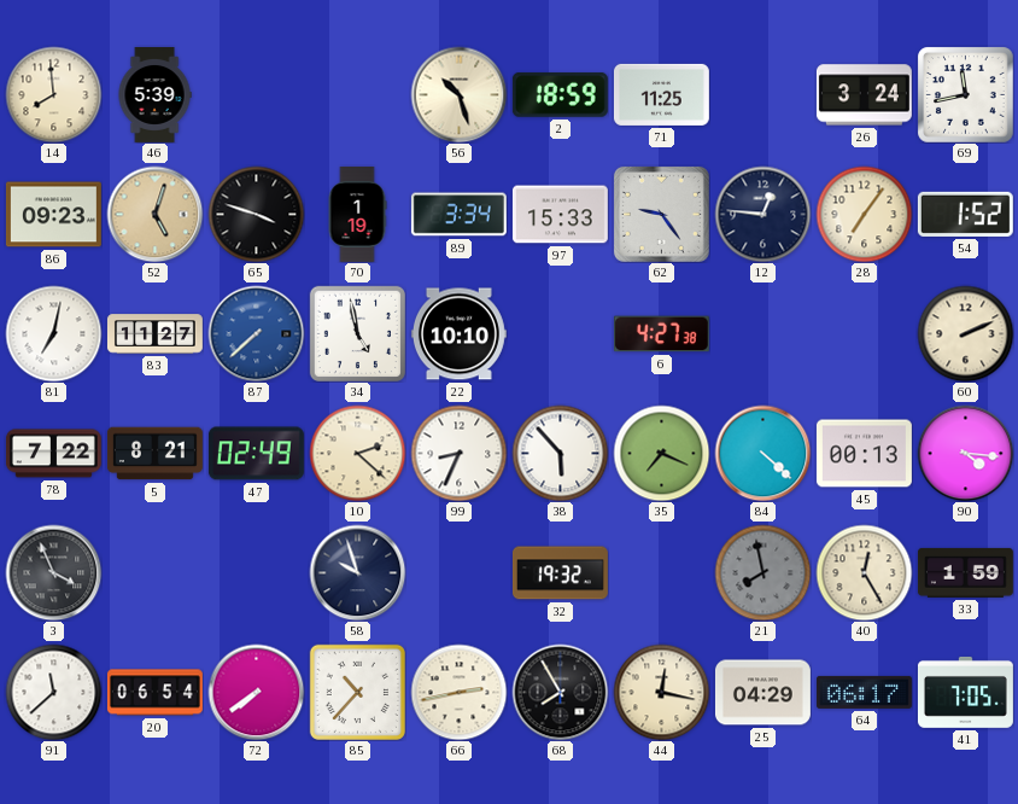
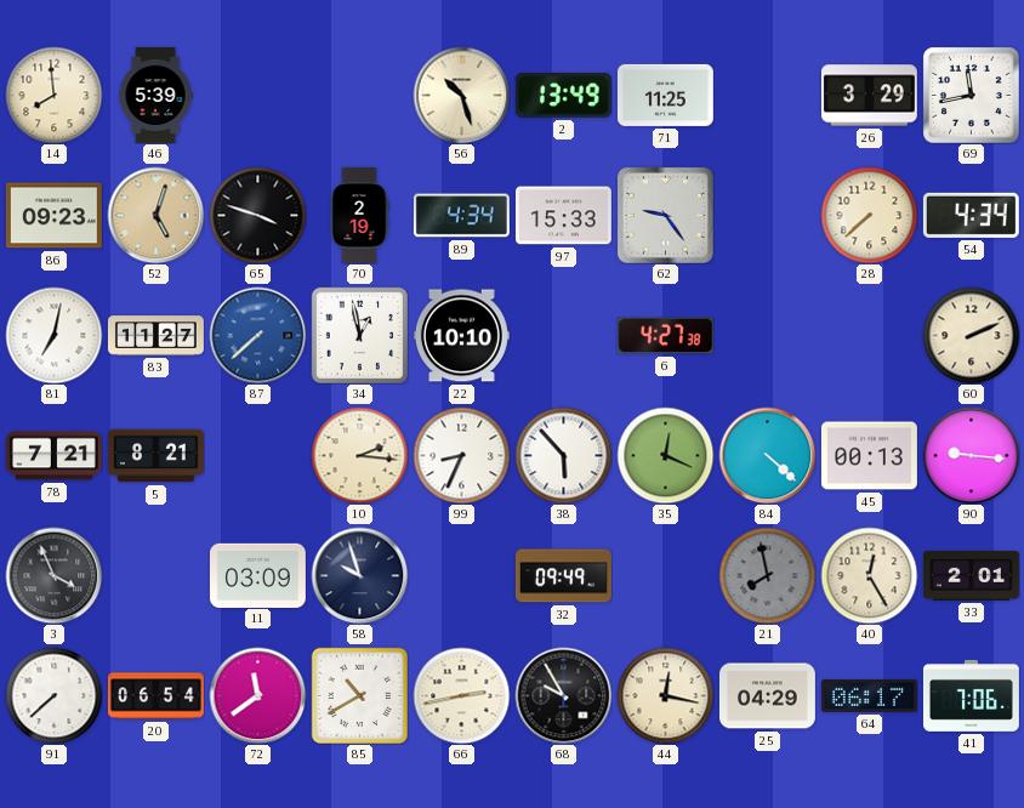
2: 18:59 -> 13:49 (563, 95)
26: 3:24 -> 3:29 (869, 96)
70: 1:19 -> 2:19 (359, 215)
89: 3:34 -> 4:34 (461, 216)
12: 12:46 -> none (762, 214)
28: 7:06 -> 7:38 (869, 215)
54: 1:52 -> 4:34 (971, 215)
34: 4:58 -> 12:58 (359, 335)
78: 7:22 -> 7:21 (53, 456)
47: 02:49 -> none (256, 454)
10: 2:22 -> 2:16 (359, 455)
35: 7:19 -> 12:19 (665, 455)
90: 4:16 -> 9:16 (971, 455)
11: none -> 03:09 (257, 575)
32: 19:32 -> 09:49 (563, 576)
33: 1:59 -> 2:01 (971, 575)
91: 11:38 -> 7:38 (53, 695)
72: 7:39 -> 11:39 (257, 695)
85: 10:37 -> 10:40 (359, 695)
68: 7:55 -> 9:55 (563, 695)
41: 7:05 -> 7:06 (971, 695)
